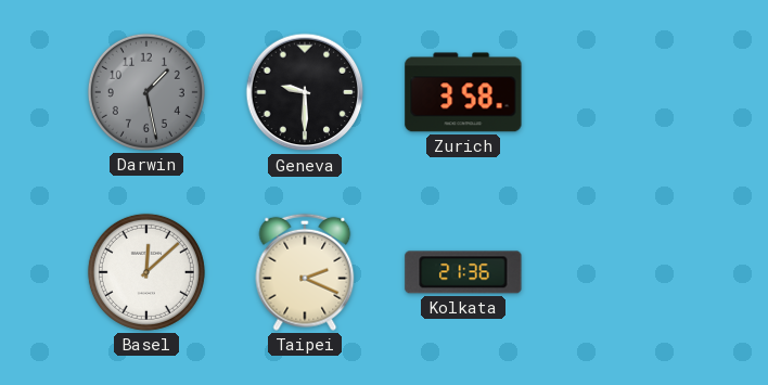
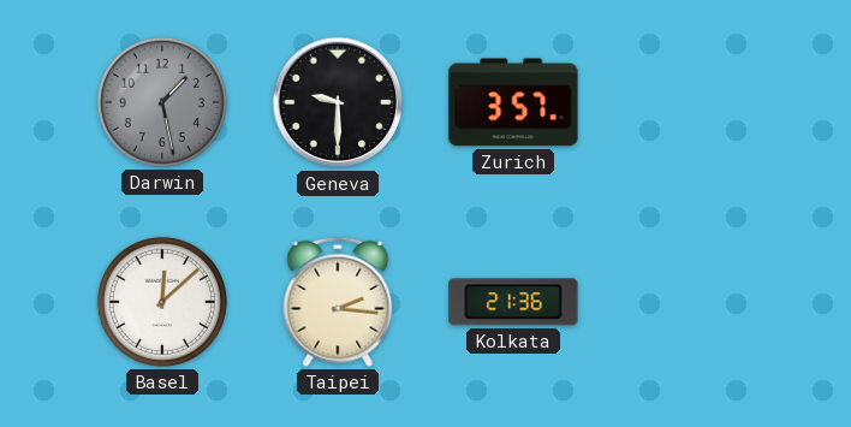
Zurich: 3:58 -> 3:57 (513, 102)
Taipei: 2:19 -> 2:16 (338, 302)
